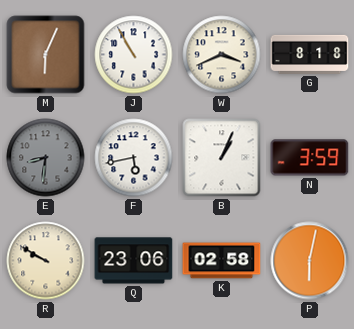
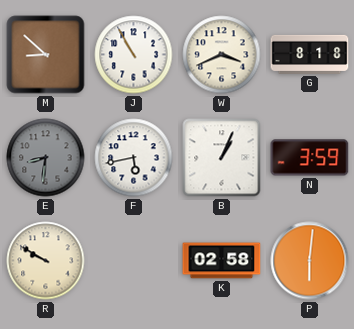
M: 6:04 -> 8:52 (46, 55)
Q: 23:06 -> none (134, 261)
P: 6:02 -> 6:01 (310, 261)
